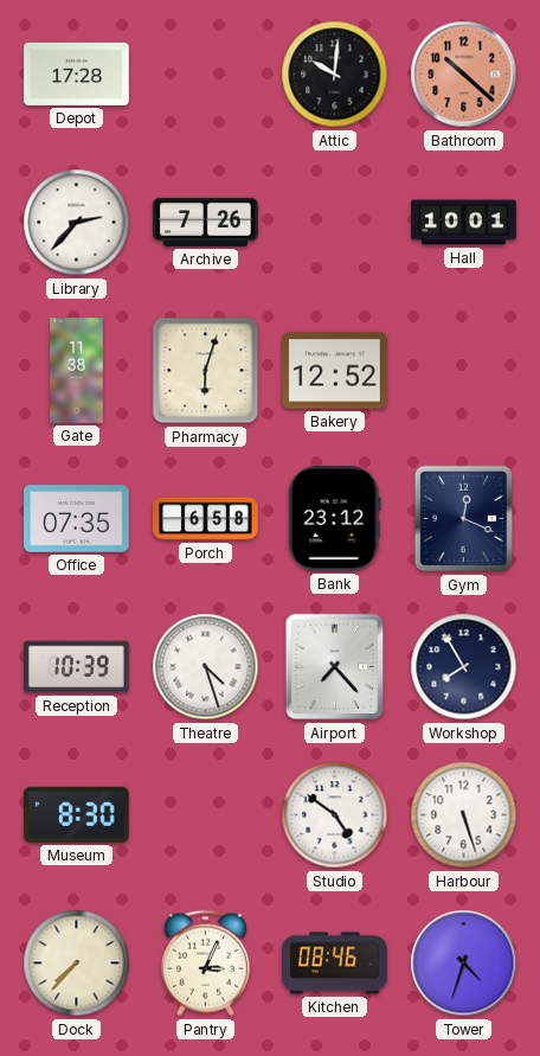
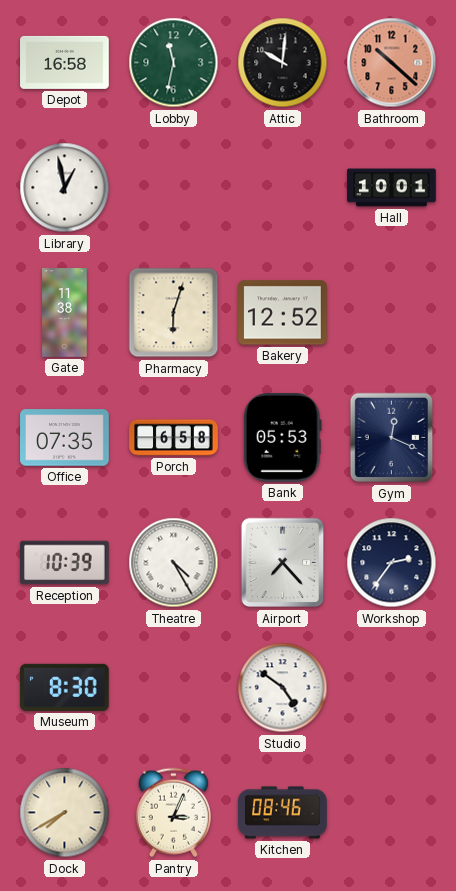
Depot: 17:28 -> 16:58 (65, 62)
Lobby: none -> 11:32 (174, 63)
Library: 2:37 -> 12:58 (65, 188)
Archive: 7:26 -> none (206, 222)
Bank: 23:12 -> 05:53 (282, 438)
Theatre: 4:27 -> 4:25 (174, 563)
Workshop: 7:55 -> 2:36 (392, 563)
Harbour: 5:27 -> none (464, 815)
Dock: 7:37 -> 7:40 (65, 813)
Tower: 4:33 -> none (464, 964)
